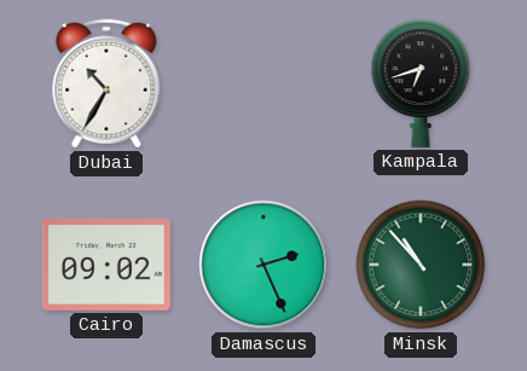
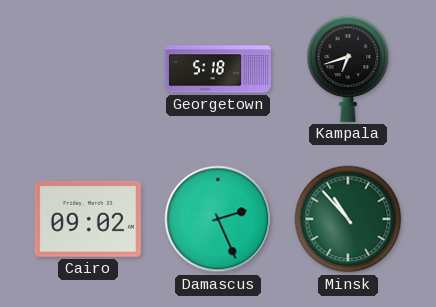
Dubai: 10:35 -> none (106, 83)
Georgetown: none -> 5:18 (218, 69)
